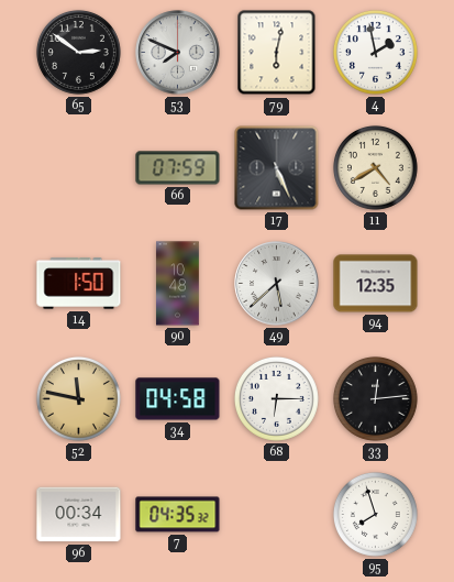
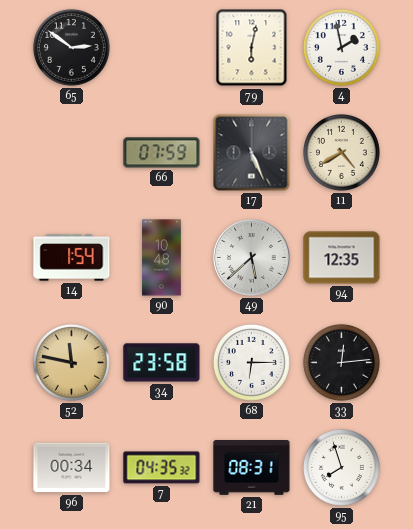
53: 7:49 -> none (178, 53)
14: 1:50 -> 1:54 (72, 258)
34: 04:58 -> 23:58 (162, 363)
21: none -> 08:31 (252, 468)
